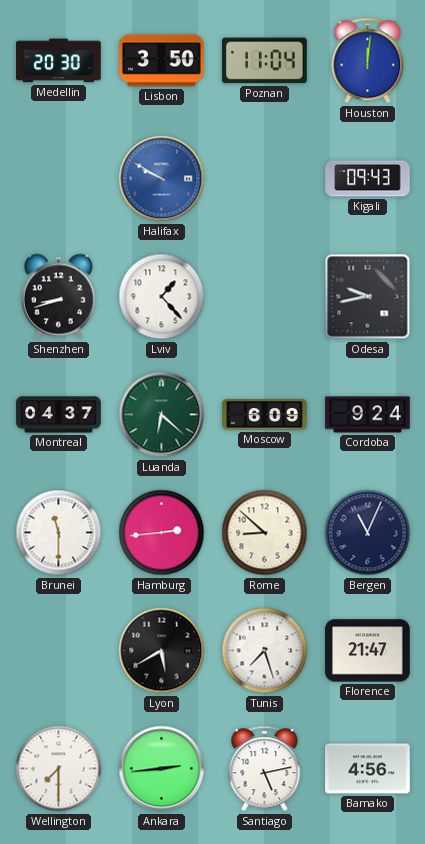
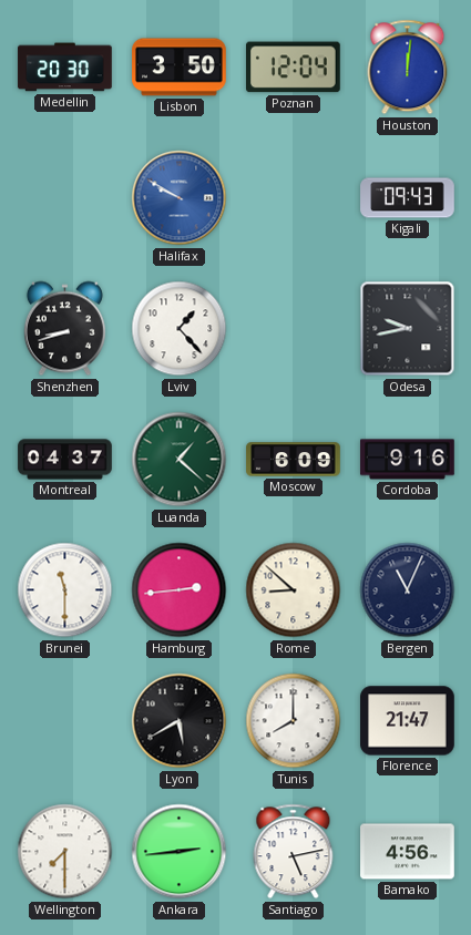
Poznan: 11:04 -> 12:04 (294, 68)
Luanda: 6:22 -> 1:22 (180, 460)
Cordoba: 9:24 -> 9:16 (408, 460)
Tunis: 7:27 -> 8:00 (294, 721)
